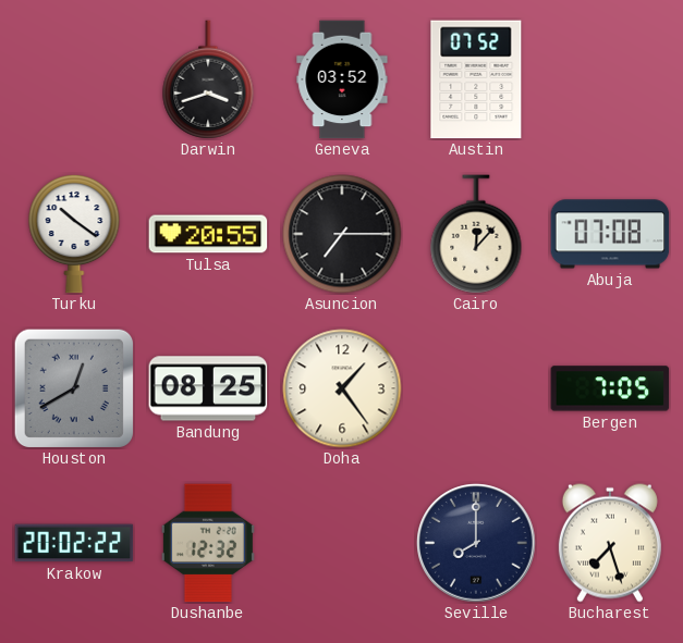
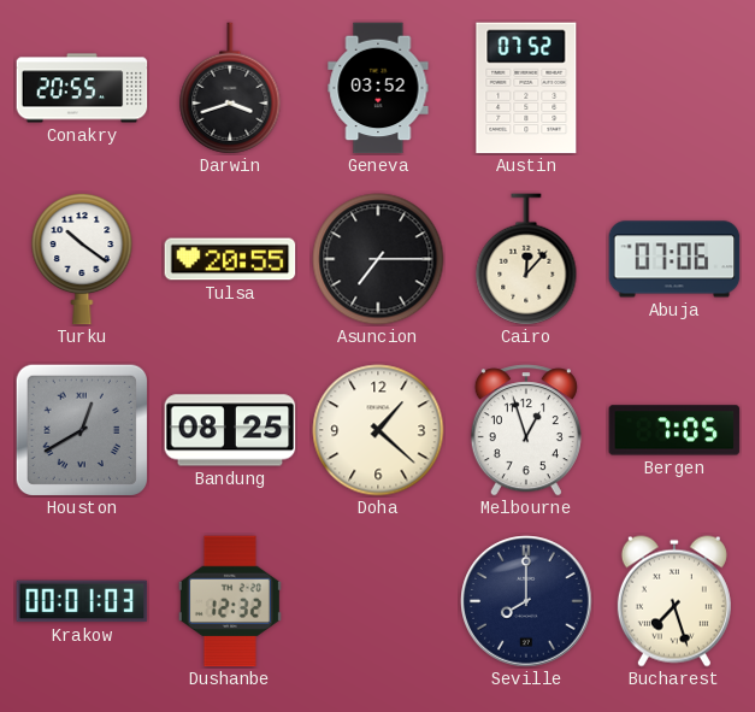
Conakry: none -> 20:55 (82, 88)
Abuja: 07:08 -> 07:06 (674, 259)
Doha: 1:24 -> 1:22 (378, 430)
Melbourne: none -> 12:57 (526, 430)
Krakow: 20:02 -> 00:01 (82, 601)
